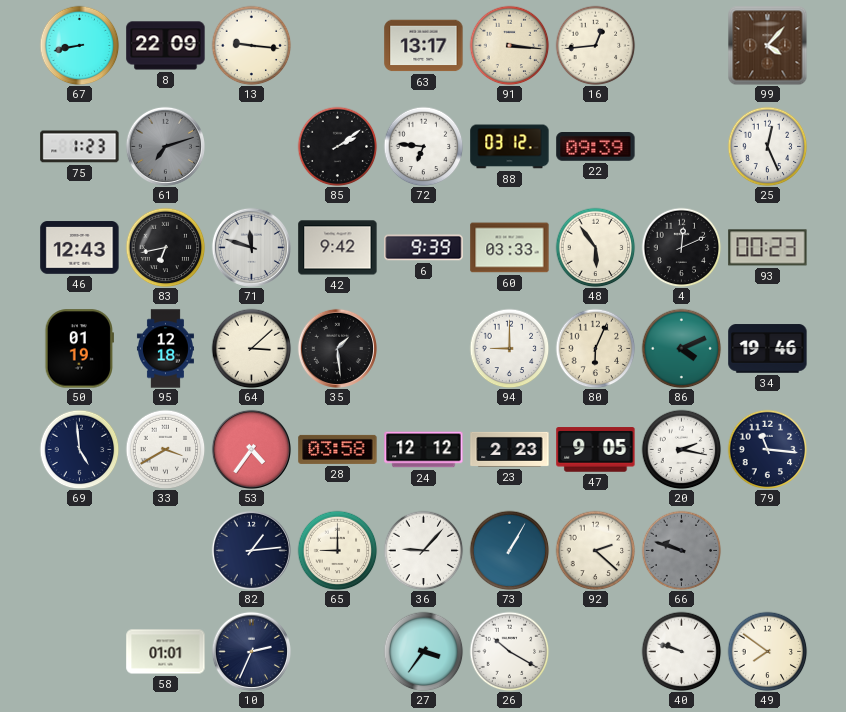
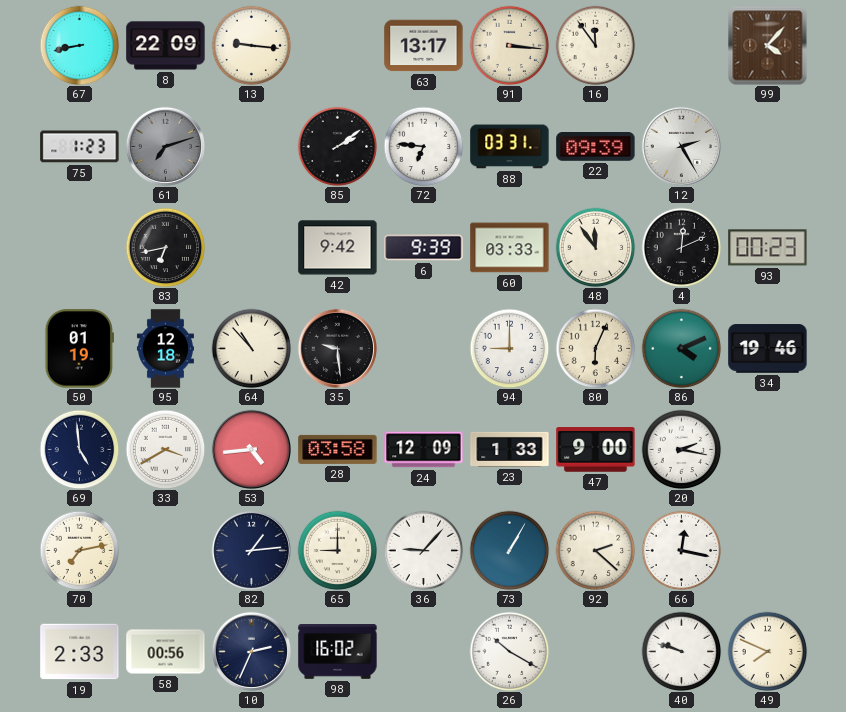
16: 12:44 -> 11:54 (595, 45)
88: 03:12 -> 03:31 (510, 147)
12: none -> 2:25 (681, 146)
25: 12:26 -> none (767, 146)
46: 12:43 -> none (80, 248)
71: 11:48 -> none (251, 247)
48: 5:54 -> 11:54 (595, 247)
64: 3:08 -> 10:53 (251, 348)
35: 1:29 -> 9:29 (337, 348)
53: 4:36 -> 4:44 (251, 449)
24: 12:12 -> 12:09 (424, 450)
23: 2:23 -> 1:33 (510, 449)
47: 9:05 -> 9:00 (596, 450)
79: 11:16 -> none (767, 449)
70: none -> 7:13 (79, 550)
66: 9:48 -> 12:17 (681, 550)
66 dial: grey -> white (681, 550)
19: none -> 2:33 (80, 652)
58: 01:01 -> 00:56 (166, 652)
98: none -> 16:02 (338, 652)
27: 3:36 -> none (423, 651)
49: 7:51 -> 7:49 (767, 651)
